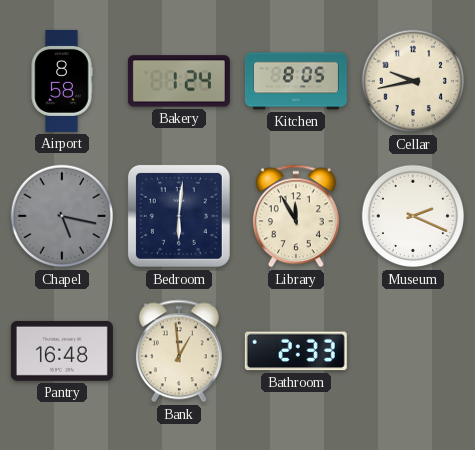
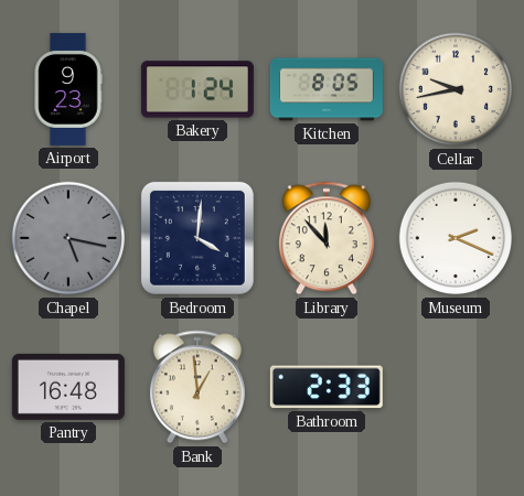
Airport: 8:58 -> 9:23 (68, 89)
Bedroom: 6:01 -> 4:01 (197, 238)
Library: 11:55 -> 11:53 (327, 238)
